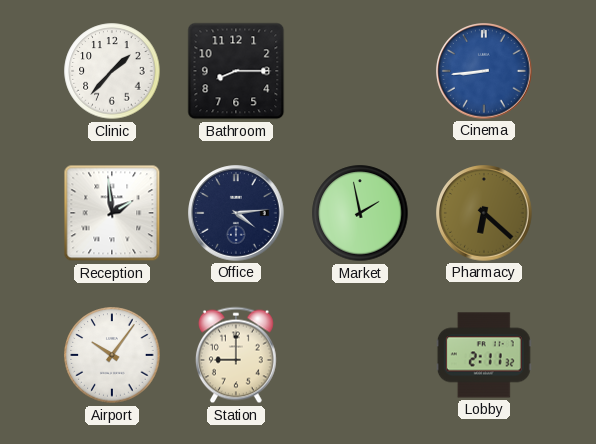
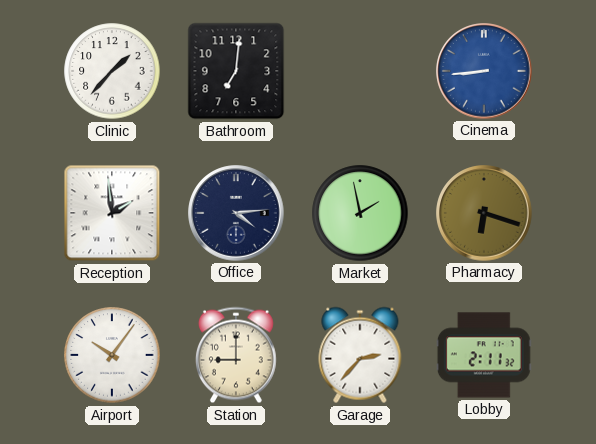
Bathroom: 8:15 -> 7:01 (236, 71)
Pharmacy: 6:22 -> 6:18 (484, 213)
Garage: none -> 2:37 (360, 355)
